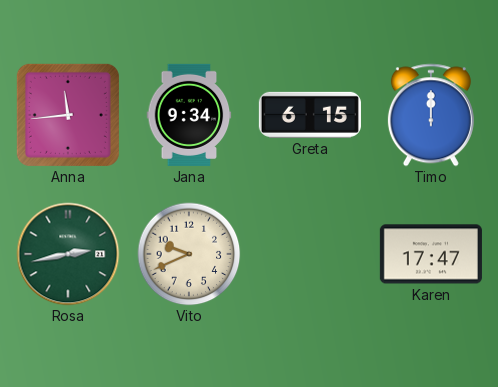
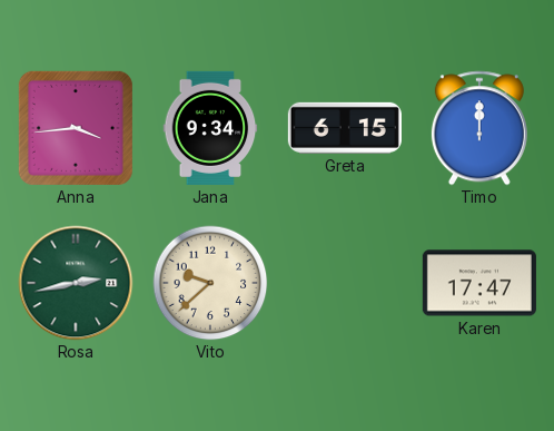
Anna: 11:44 -> 3:44 (76, 128)
Vito: 9:41 -> 9:38 (210, 283)
